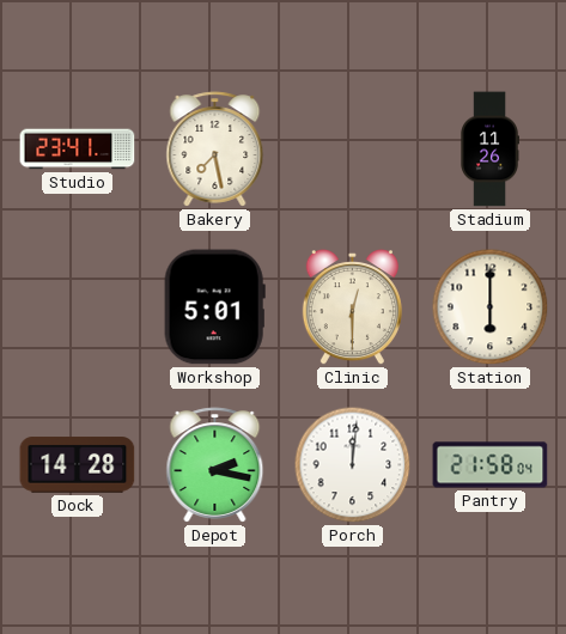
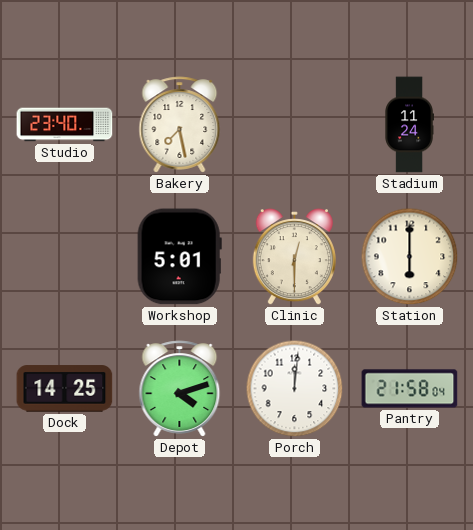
Studio: 23:41 -> 23:40 (65, 125)
Stadium: 11:26 -> 11:24 (409, 125)
Dock: 14:28 -> 14:25 (65, 389)
Depot: 2:17 -> 4:12 (180, 389)
